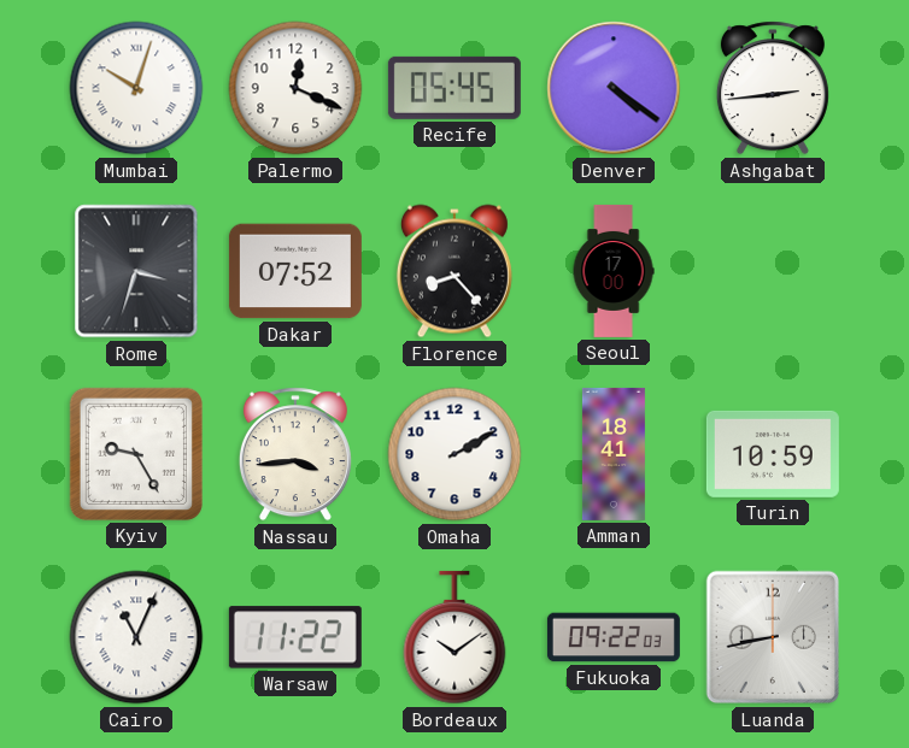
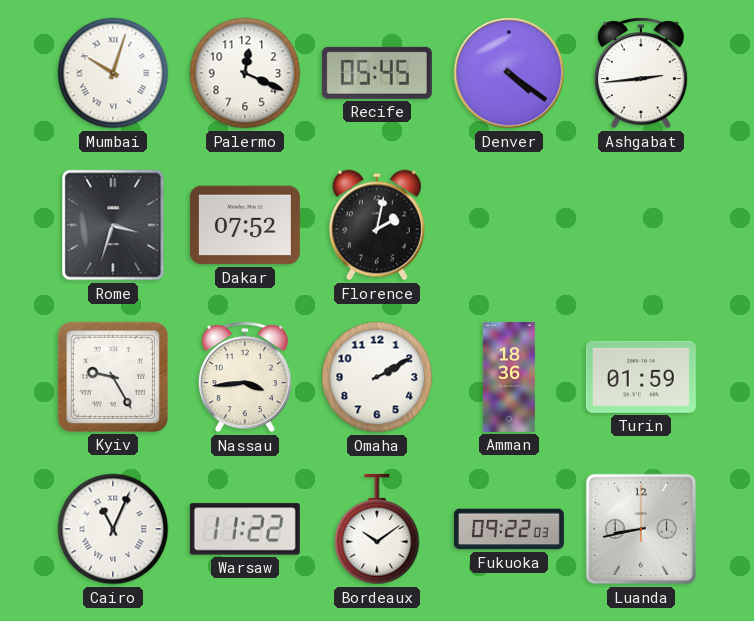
Florence: 8:23 -> 2:02 (377, 225)
Seoul: 17:00 -> none (614, 271)
Amman: 18:41 -> 18:36 (509, 377)
Turin: 10:59 -> 01:59 (641, 377)
